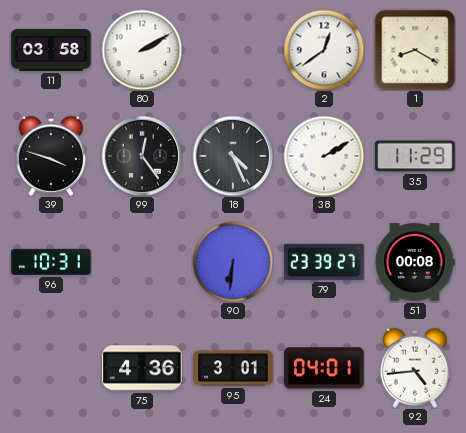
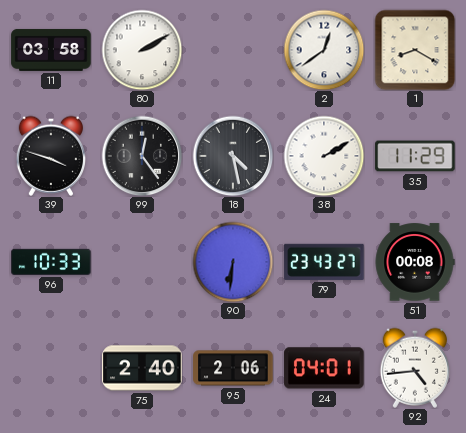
18: 4:26 -> 4:28 (233, 156)
96: 10:31 -> 10:33 (51, 262)
79: 23:39 -> 23:43 (324, 262)
75: 4:36 -> 2:40 (142, 368)
95: 3:01 -> 2:06 (233, 368)
